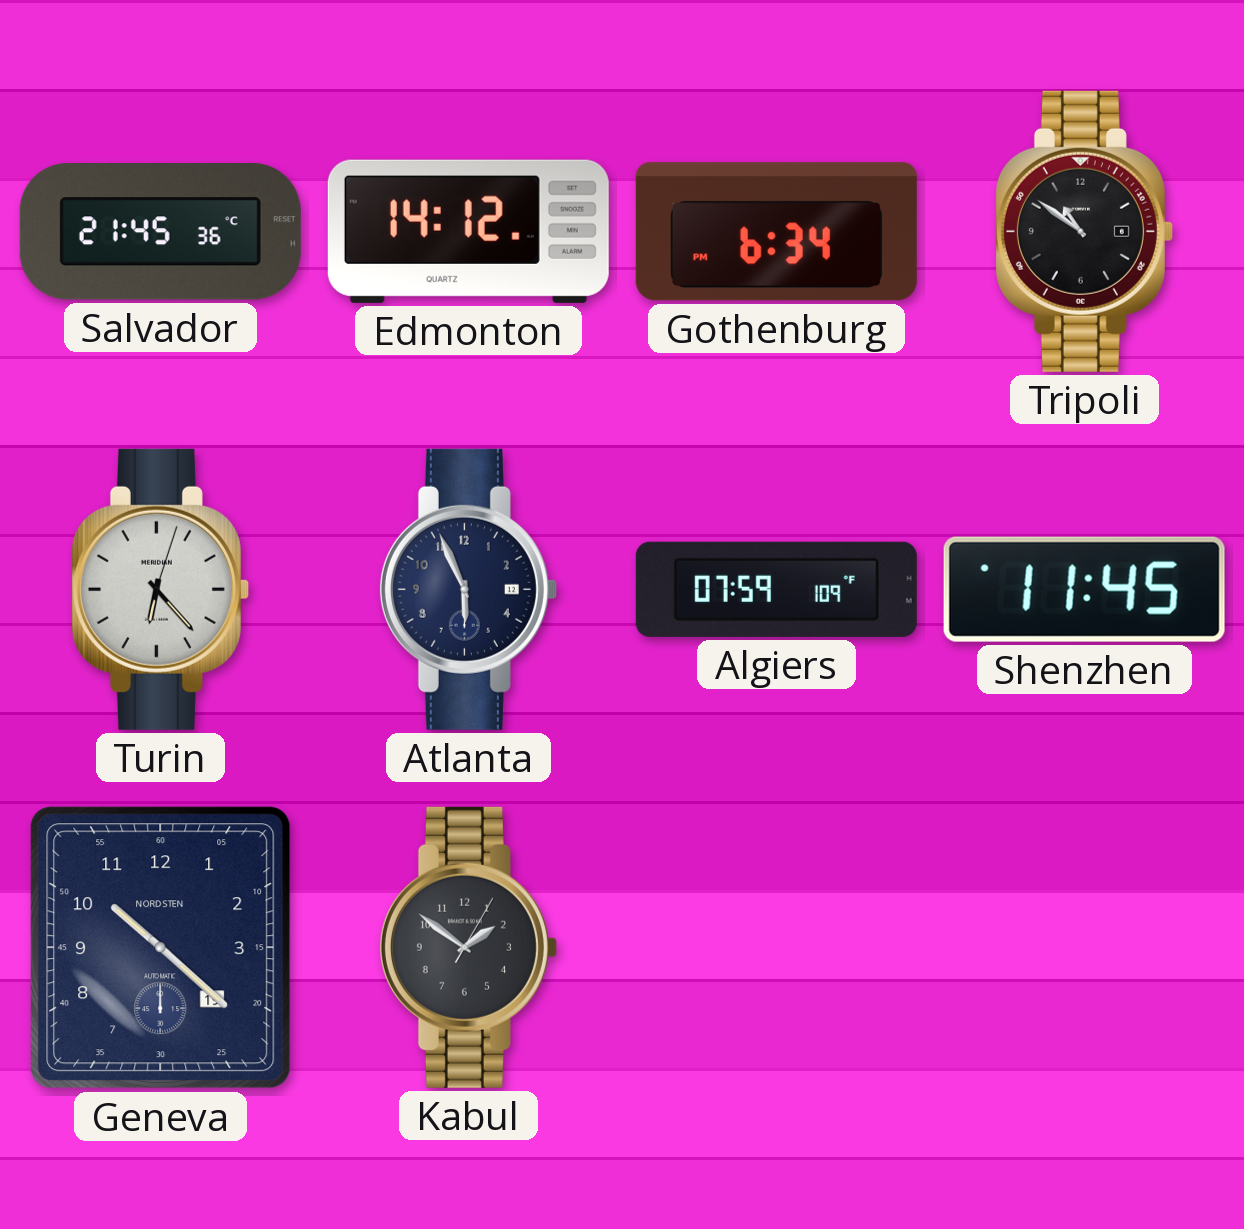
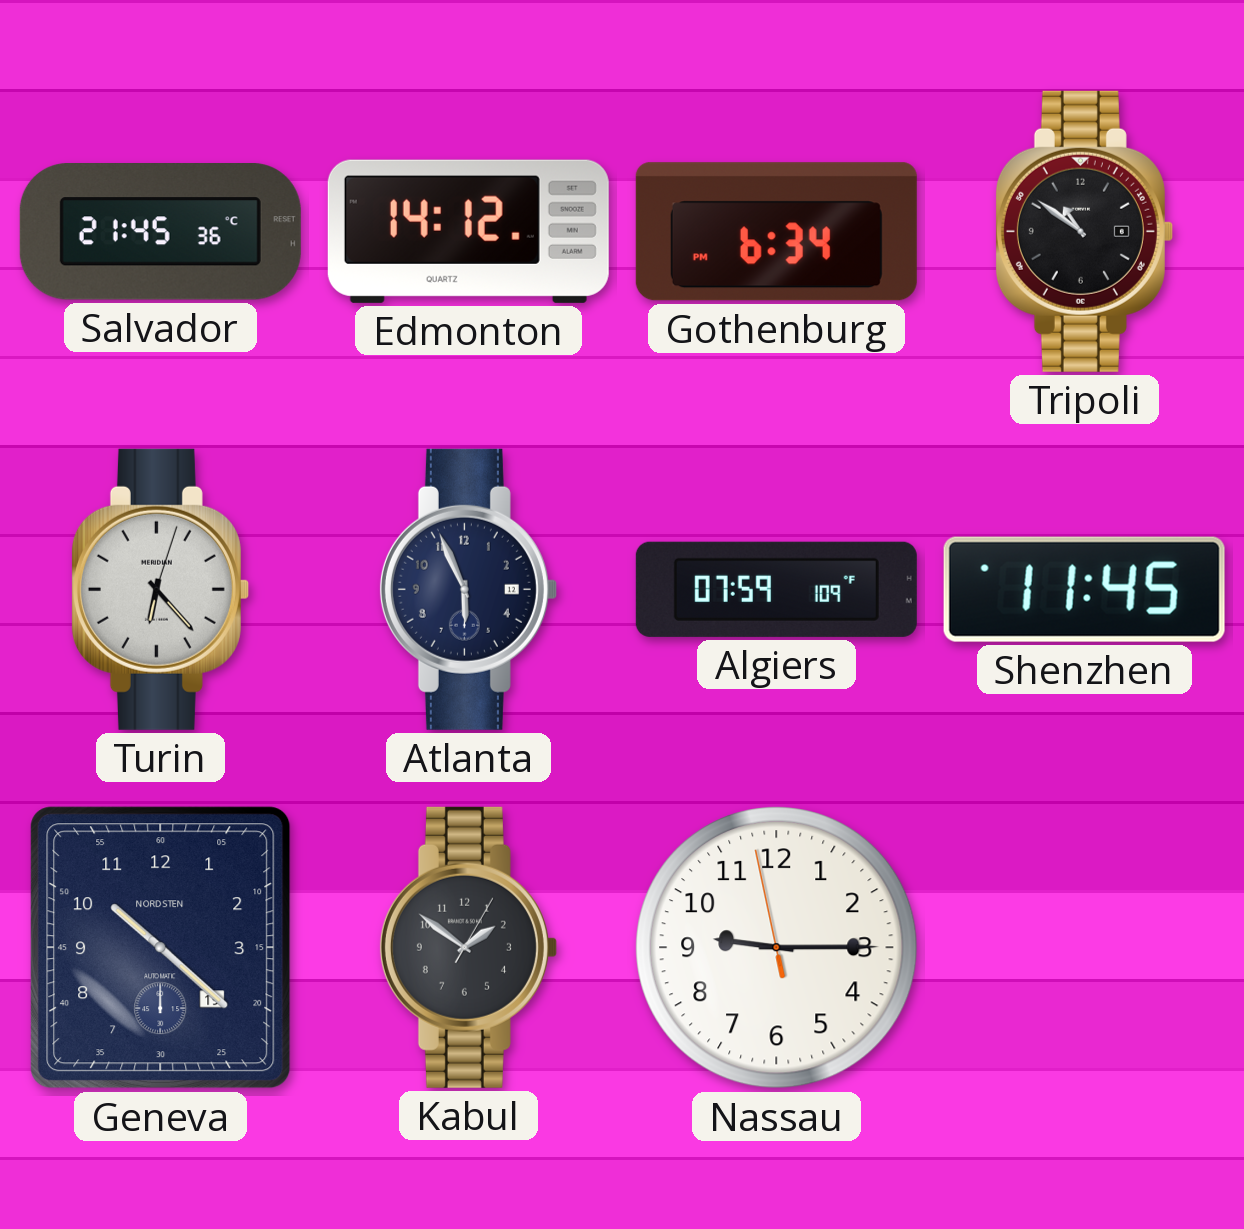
Nassau: none -> 9:14 (777, 948)
